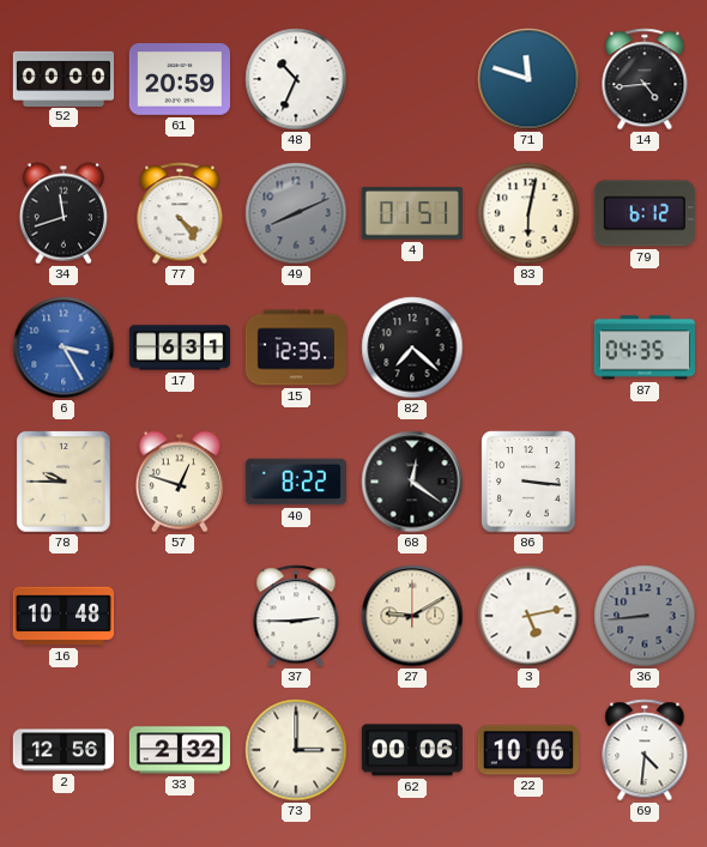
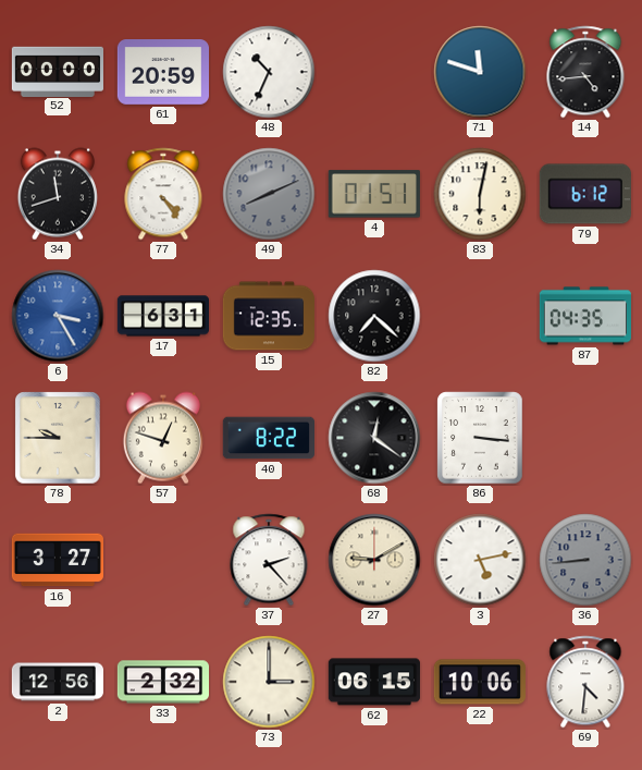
16: 10:48 -> 3:27 (58, 560)
37: 2:45 -> 2:23 (269, 560)
62: 00:06 -> 06:15 (374, 682)
